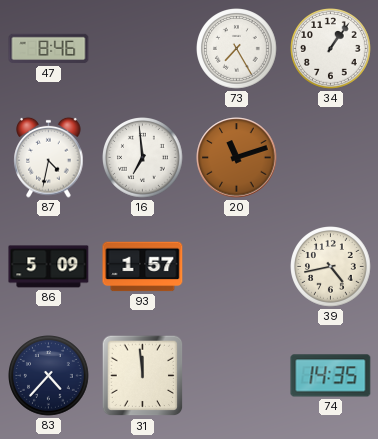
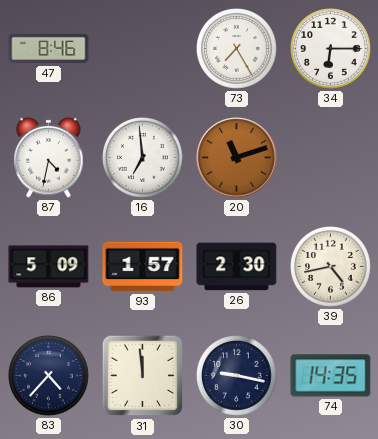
34: 1:06 -> 6:15 (331, 49)
26: none -> 2:30 (237, 267)
30: none -> 9:17 (237, 376)
